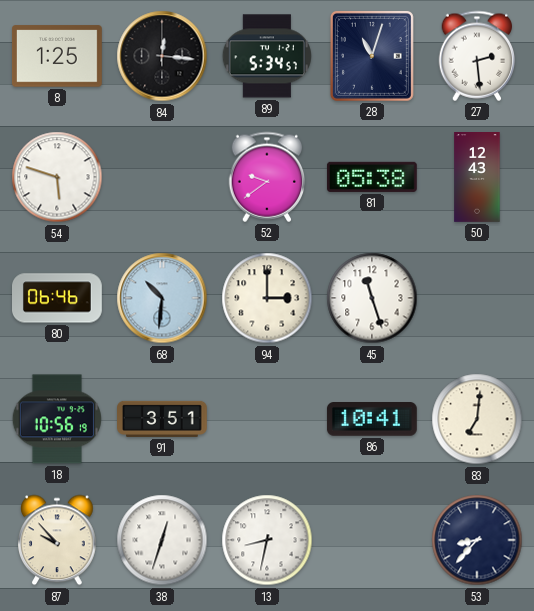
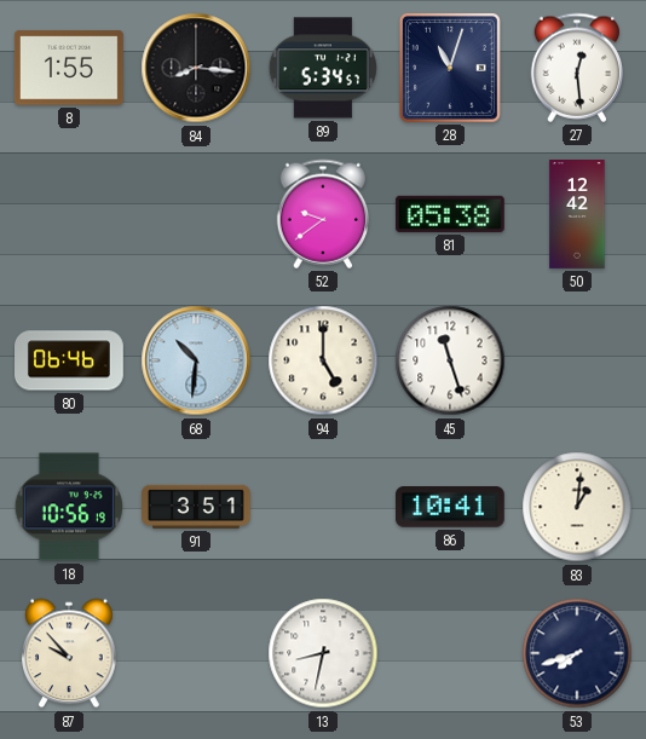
8: 1:25 -> 1:55 (70, 68)
84: 12:16 -> 8:16 (196, 68)
27: 2:29 -> 12:29 (577, 68)
54: 5:48 -> none (57, 177)
50: 12:43 -> 12:42 (577, 215)
94: 3:00 -> 5:00 (323, 360)
83: 7:01 -> 1:01 (577, 507)
38: 12:33 -> none (162, 540)
53: 8:37 -> 7:42 (577, 653)
